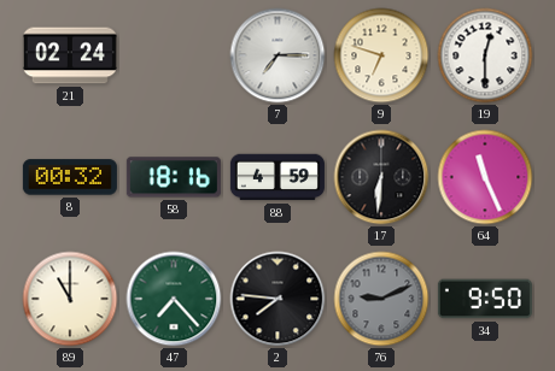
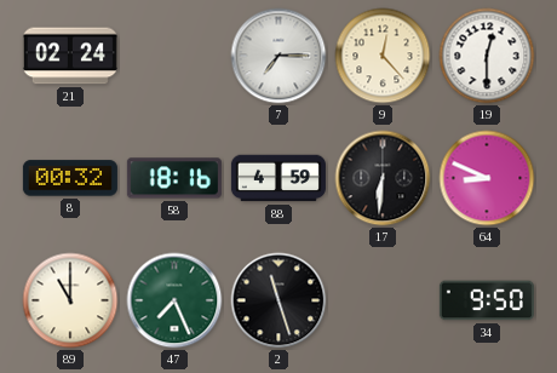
9: 6:48 -> 12:23 (383, 56)
64: 11:26 -> 8:49 (487, 178)
47: 7:23 -> 7:26 (174, 300)
2: 7:46 -> 11:27 (278, 300)
76: 9:11 -> none (381, 299)
